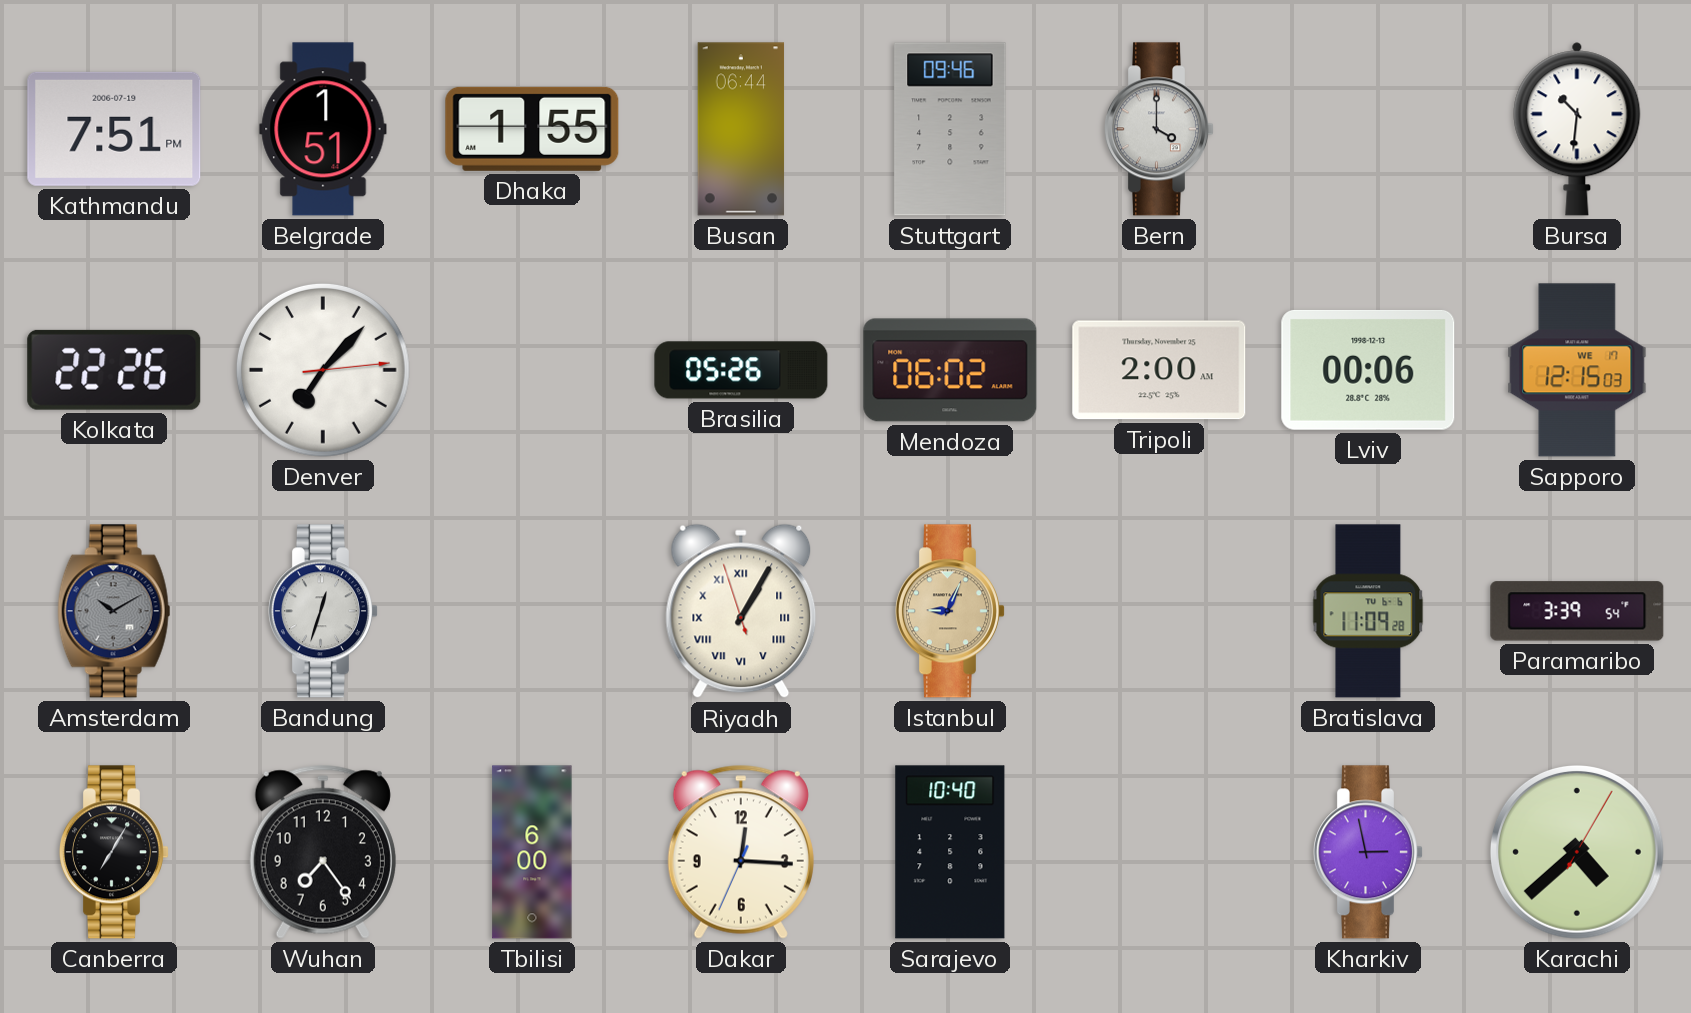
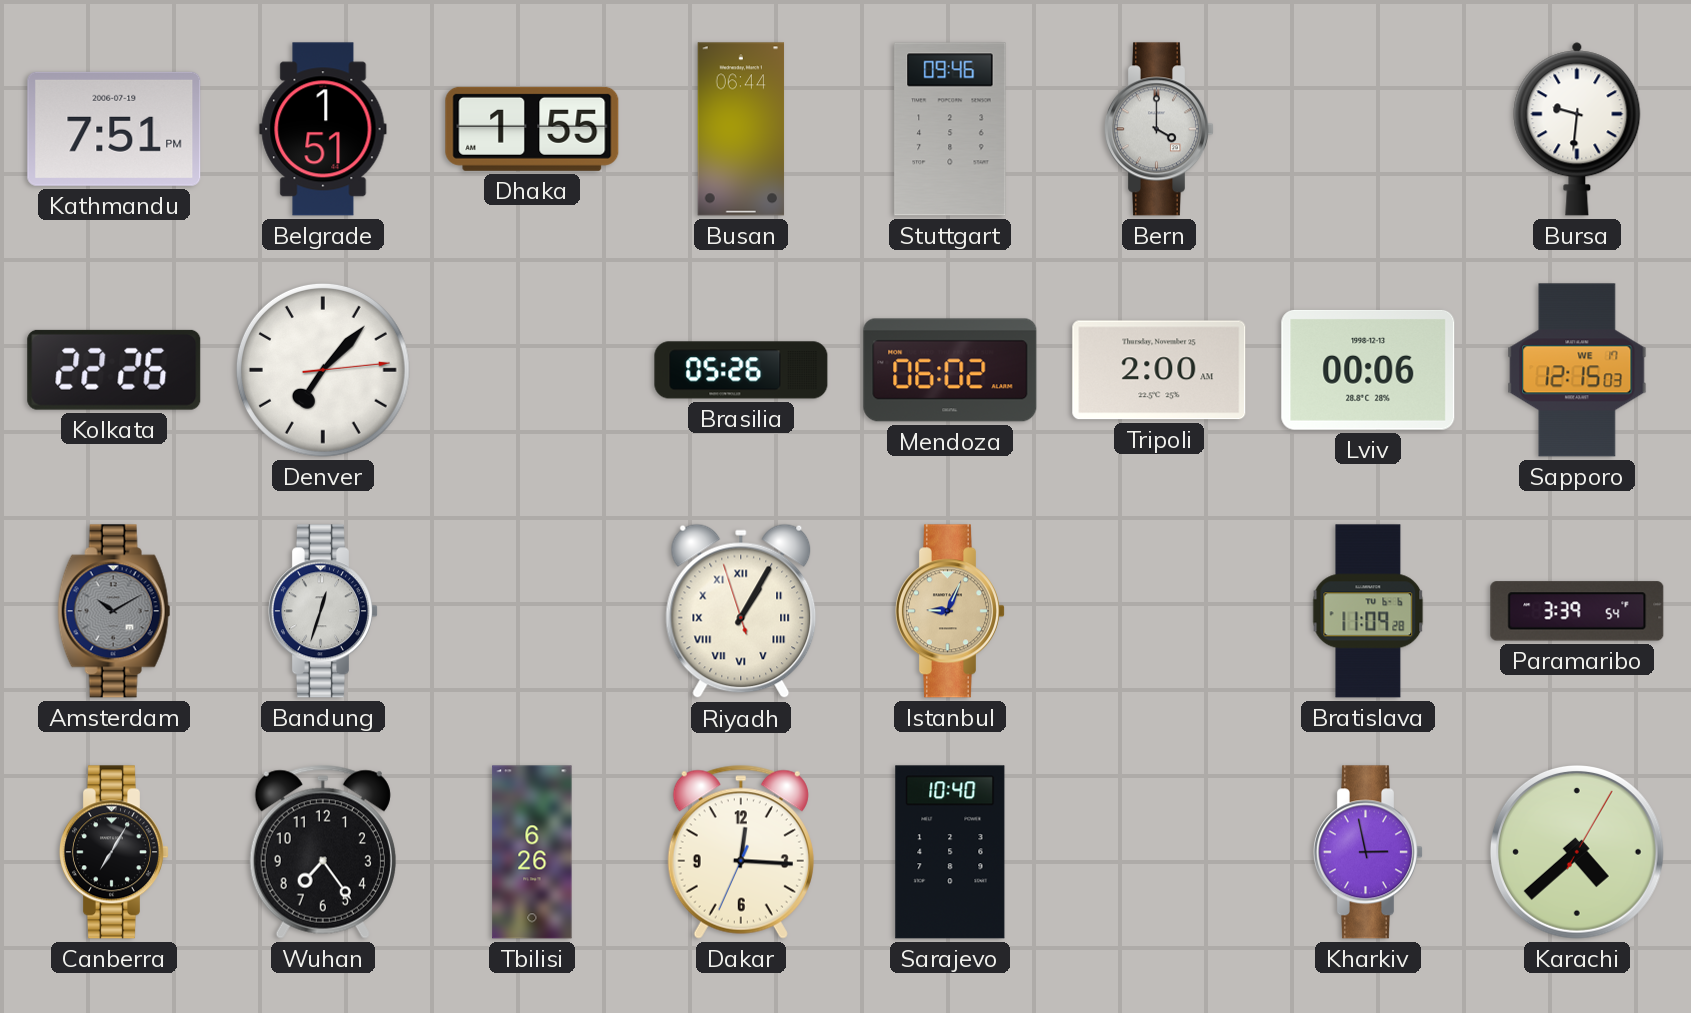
Bursa: 10:31 -> 9:31 (1577, 129)
Tbilisi: 6:00 -> 6:26 (532, 852)
